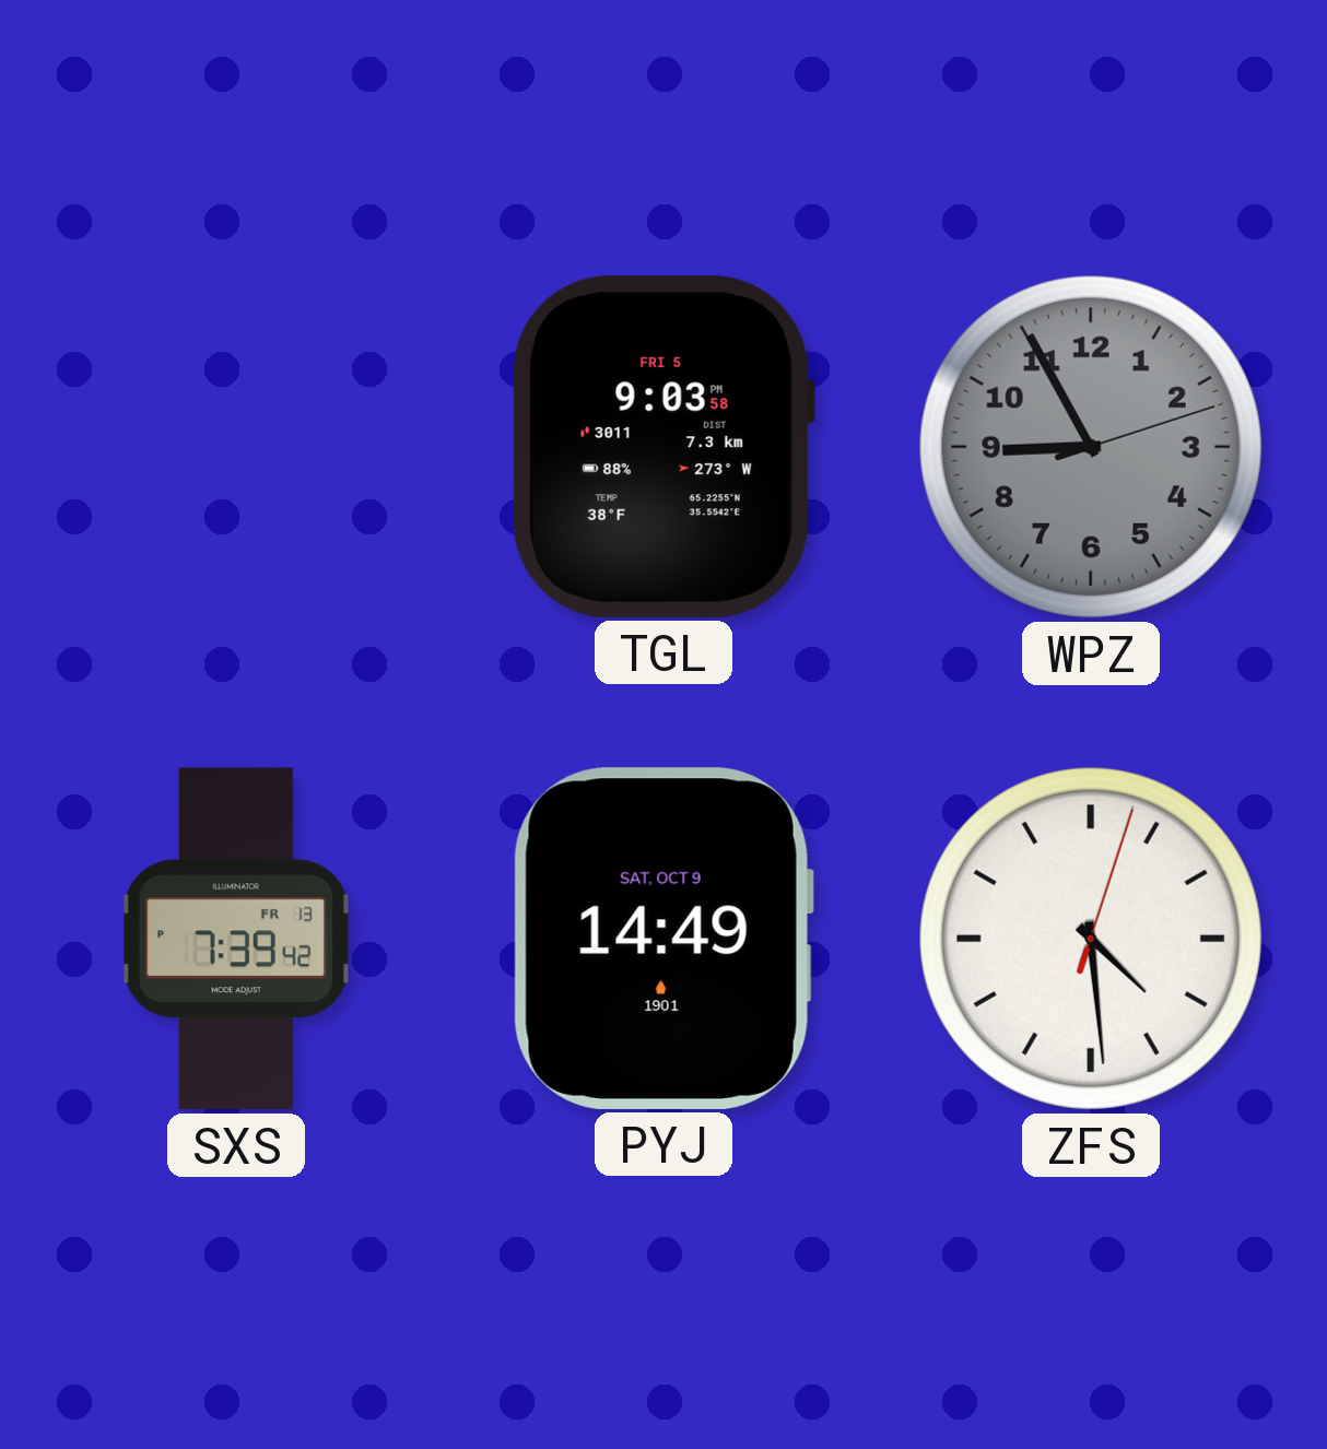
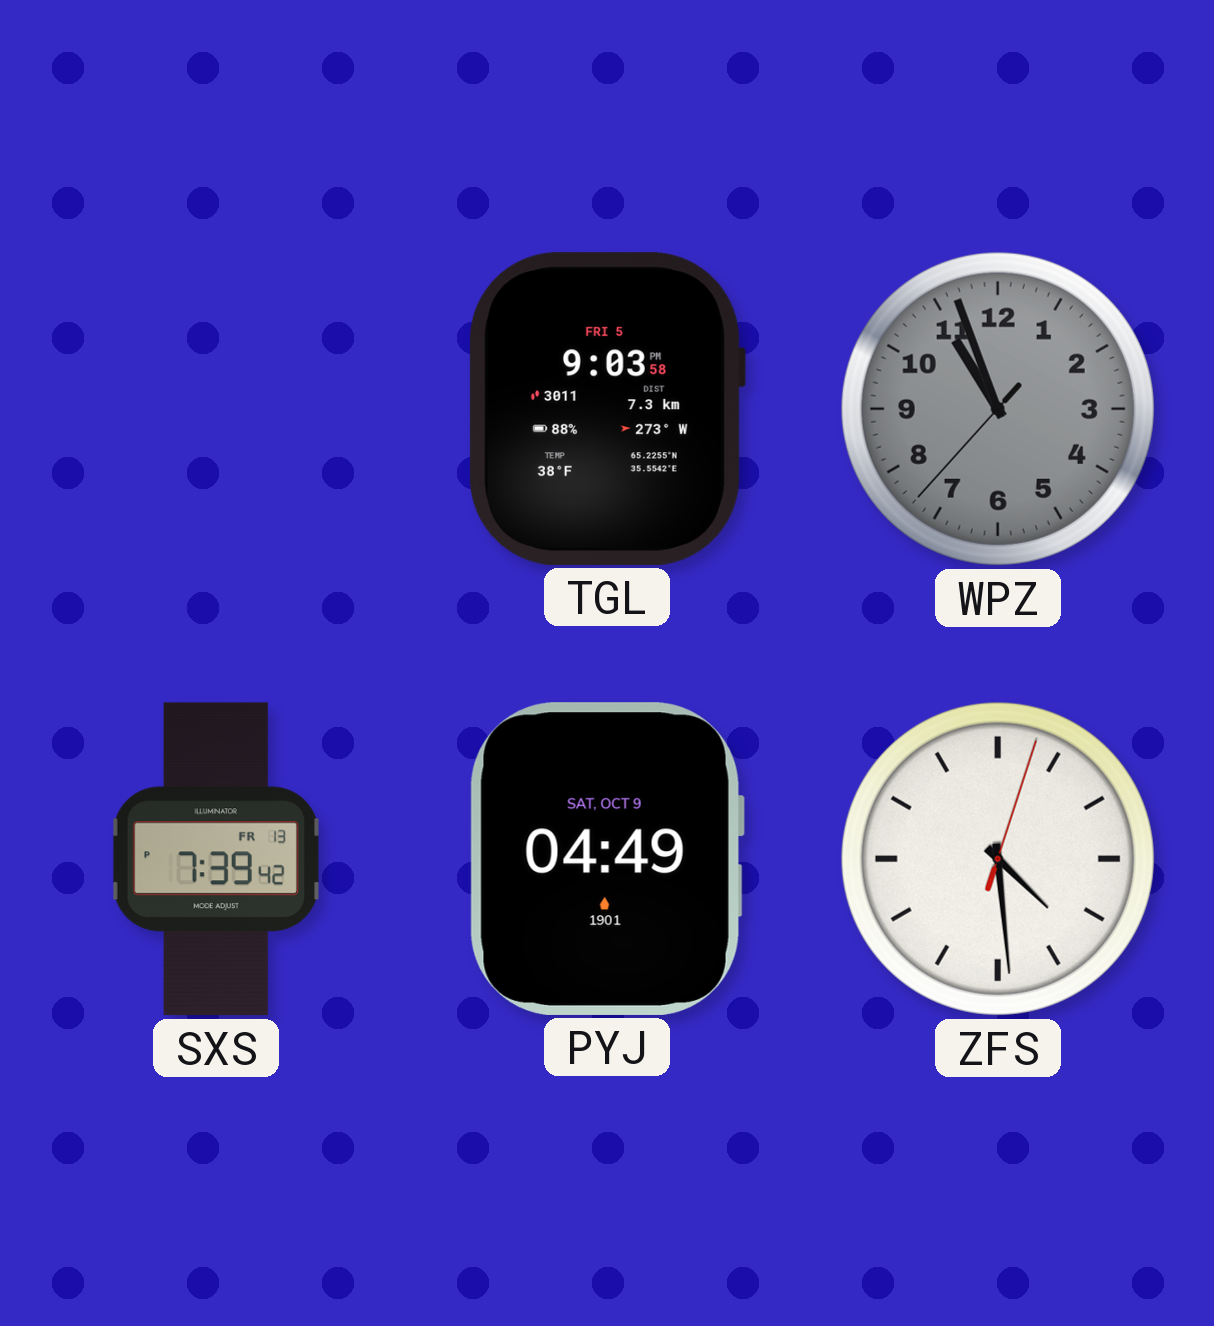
WPZ: 8:55 -> 10:56 (998, 409)
PYJ: 14:49 -> 04:49 (607, 859)
